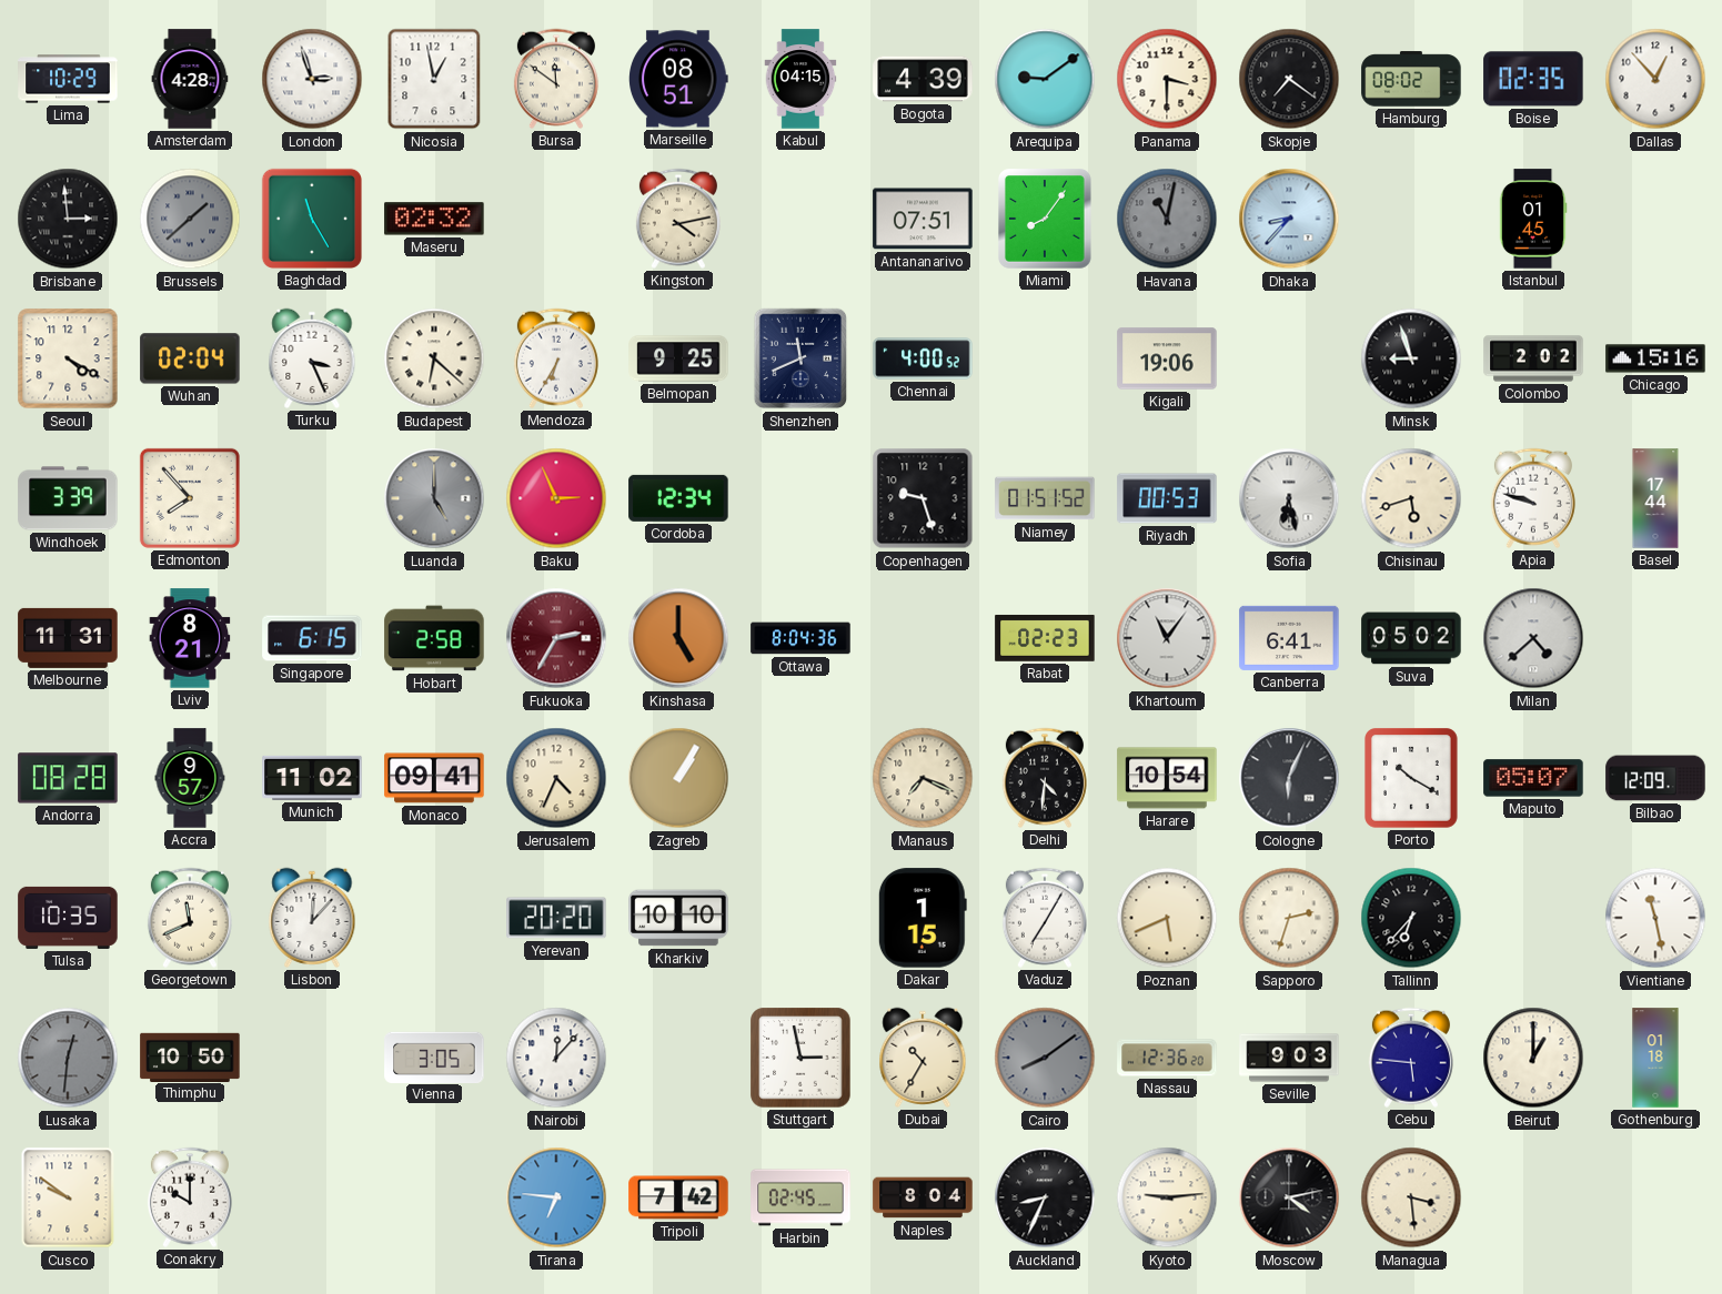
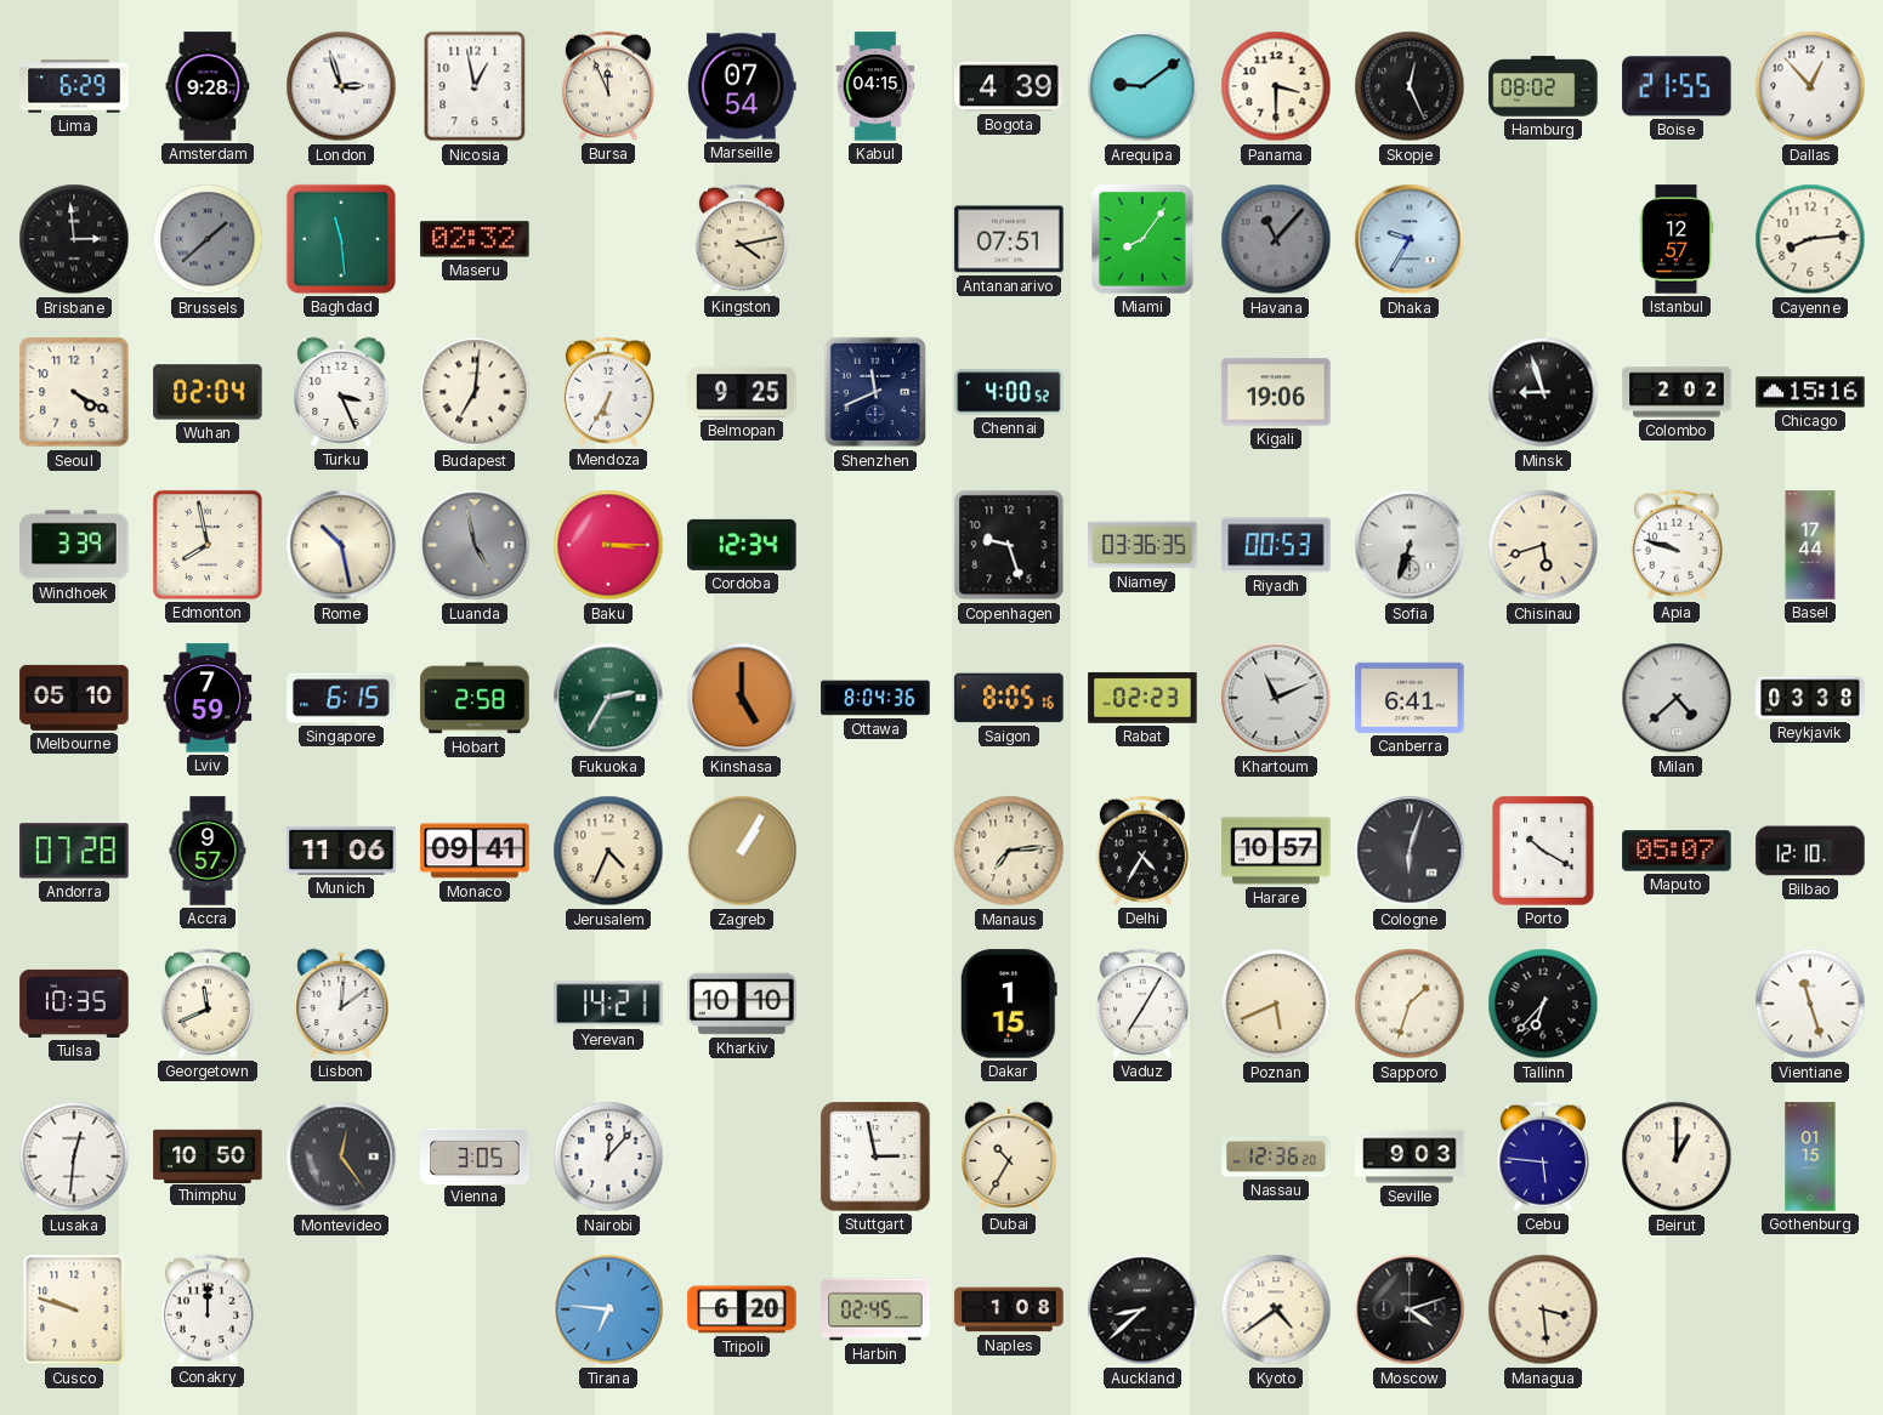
Lima: 10:29 -> 6:29 (74, 86)
Amsterdam: 4:28 -> 9:28 (208, 86)
Bursa: 11:51 -> 11:56 (608, 86)
Marseille: 08:51 -> 07:54 (743, 86)
Skopje: 7:21 -> 12:26 (1410, 86)
Boise: 02:35 -> 21:55 (1677, 86)
Baghdad: 11:25 -> 11:29 (341, 239)
Havana: 11:02 -> 11:07 (1276, 239)
Dhaka: 8:37 -> 9:35 (1410, 239)
Istanbul: 01:45 -> 12:57 (1677, 239)
Cayenne: none -> 8:14 (1810, 239)
Budapest: 6:22 -> 7:01 (475, 392)
Edmonton: 7:53 -> 7:58 (208, 545)
Rome: none -> 10:28 (341, 545)
Luanda: 5:00 -> 4:58 (475, 545)
Baku: 2:56 -> 3:15 (608, 545)
Niamey: 01:51 -> 03:36 (1142, 545)
Sofia: 6:28 -> 6:33 (1410, 545)
Melbourne: 11:31 -> 05:10 (74, 698)
Lviv: 8:21 -> 7:59 (208, 698)
Fukuoka dial: burgundy -> green (608, 698)
Saigon: none -> 8:05 (1009, 698)
Khartoum: 11:06 -> 11:11 (1276, 698)
Suva: 05:02 -> none (1411, 638)
Reykjavik: none -> 03:38 (1810, 698)
Andorra: 08:28 -> 07:28 (74, 851)
Munich: 11:02 -> 11:06 (341, 851)
Manaus: 7:19 -> 7:14 (1009, 851)
Delhi: 4:31 -> 4:35 (1142, 851)
Harare: 10:54 -> 10:57 (1276, 851)
Cologne: 6:04 -> 6:03 (1410, 851)
Bilbao: 12:09 -> 12:10 (1810, 851)
Lisbon: 12:07 -> 12:09 (341, 1004)
Yerevan: 20:20 -> 14:21 (608, 1004)
Sapporo: 2:33 -> 1:33 (1410, 1004)
Vientiane: 11:28 -> 11:27 (1810, 1004)
Lusaka dial: grey -> white (74, 1157)
Montevideo: none -> 12:24 (341, 1157)
Cairo: 8:09 -> none (1045, 1058)
Gothenburg: 01:18 -> 01:15 (1810, 1157)
Cusco: 9:51 -> 9:48 (74, 1309)
Conakry: 10:00 -> 12:00 (208, 1309)
Tripoli: 7:42 -> 6:20 (742, 1309)
Naples: 8:04 -> 1:08 (1009, 1309)
Auckland: 8:34 -> 8:38 (1142, 1309)
Kyoto: 9:14 -> 4:39 (1276, 1309)
Moscow: 4:13 -> 4:12 (1410, 1309)
